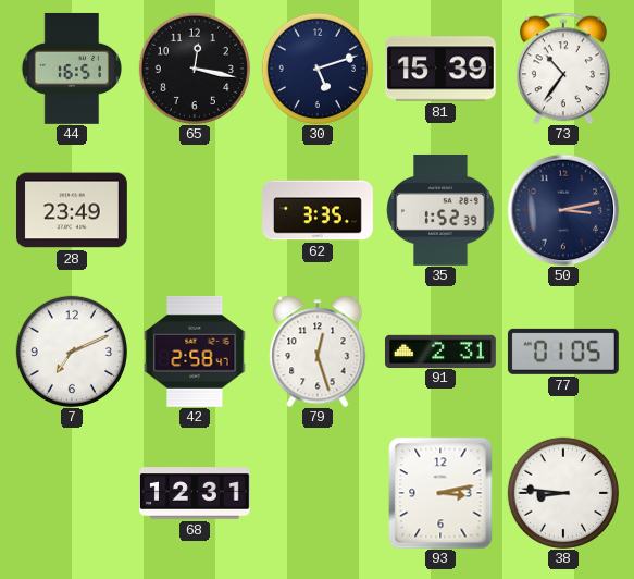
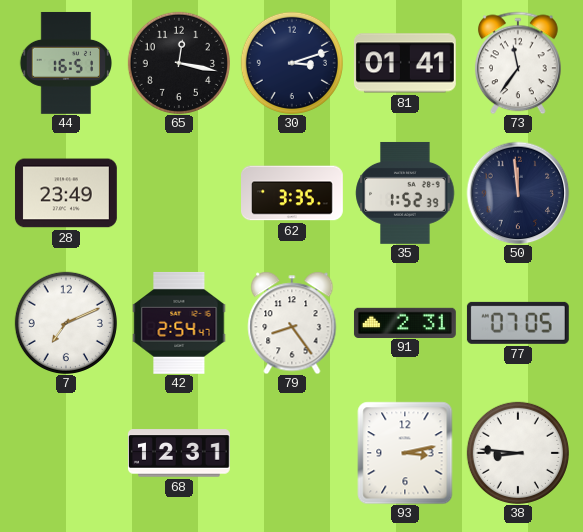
30: 5:12 -> 3:12 (292, 63)
81: 15:39 -> 01:41 (405, 63)
73: 10:36 -> 11:36 (518, 63)
50: 3:13 -> 11:59 (518, 193)
42: 2:58 -> 2:54 (179, 323)
79: 12:27 -> 8:24 (292, 323)
77: 01:05 -> 07:05 (518, 323)
